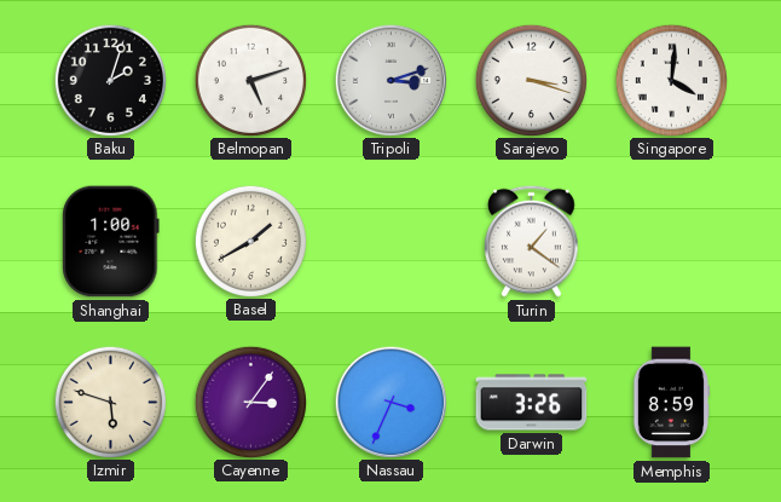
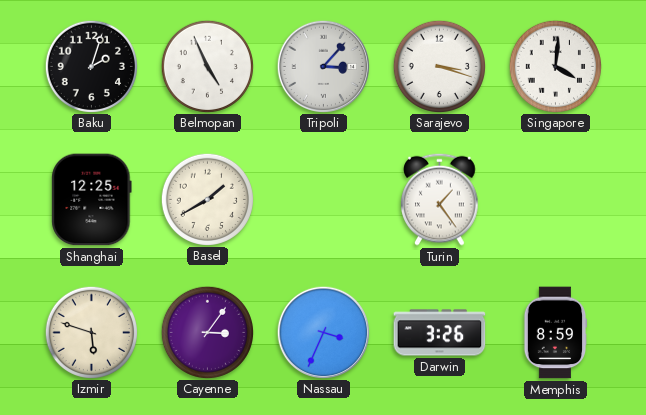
Belmopan: 5:12 -> 4:56 (207, 66)
Tripoli: 3:12 -> 3:07 (323, 66)
Shanghai: 1:00 -> 12:25 (92, 200)
Turin: 1:21 -> 1:24 (440, 199)
